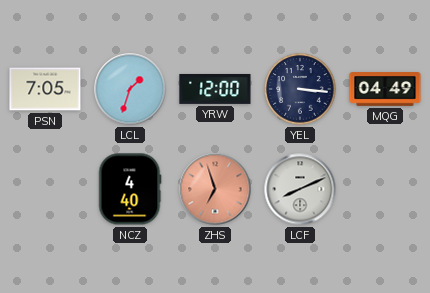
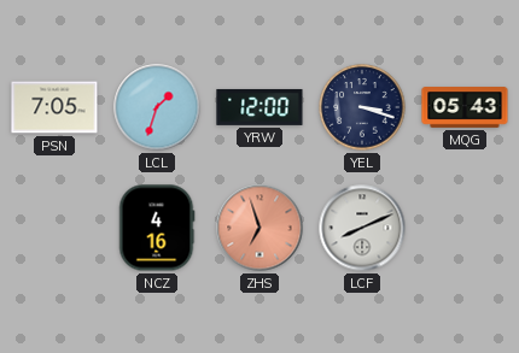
YEL: 3:16 -> 3:18 (362, 107)
MQG: 04:49 -> 05:43 (465, 107)
NCZ: 4:40 -> 4:16 (157, 228)
